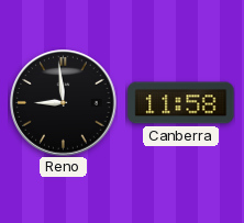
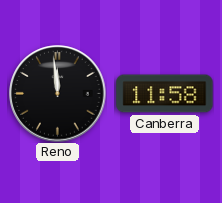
Reno: 8:59 -> 11:59 (58, 94)
